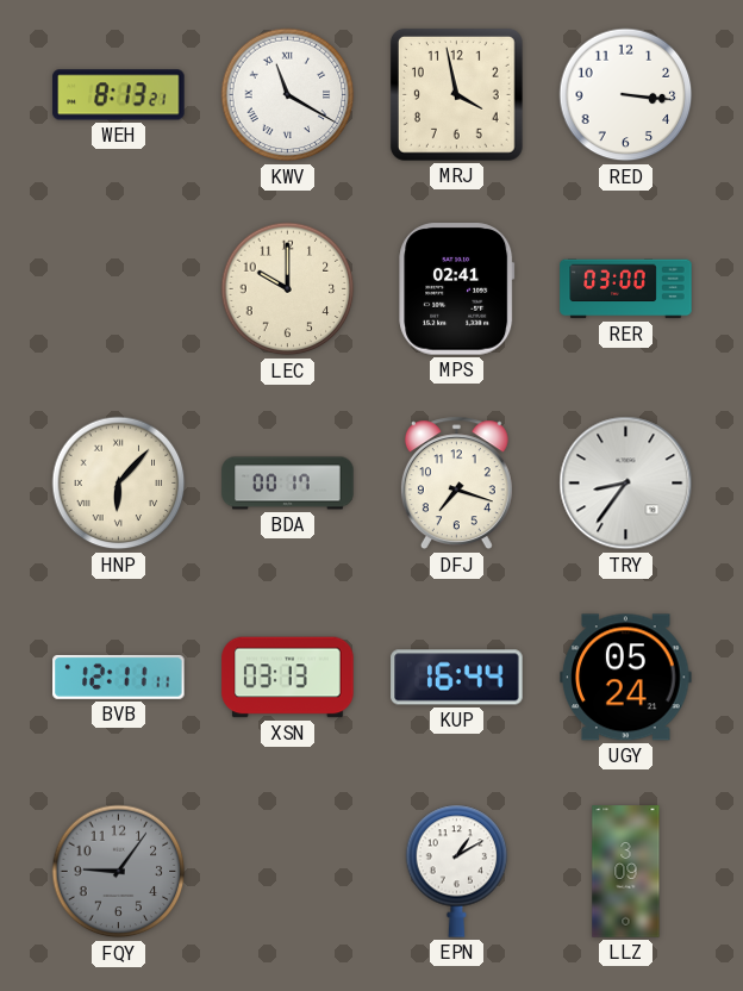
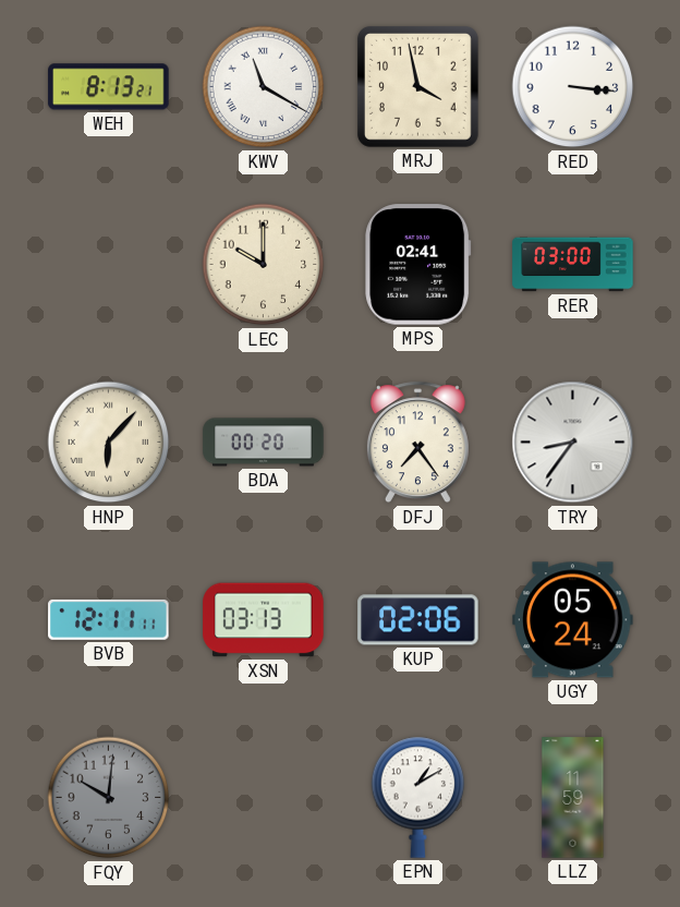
BDA: 00:17 -> 00:20 (264, 443)
DFJ: 7:18 -> 7:24 (417, 443)
KUP: 16:44 -> 02:06 (418, 620)
FQY: 9:06 -> 10:01 (109, 798)
LLZ: 3:09 -> 11:59 (573, 798)
